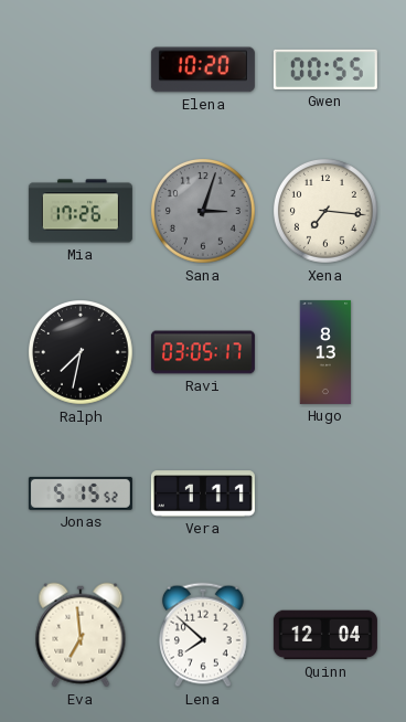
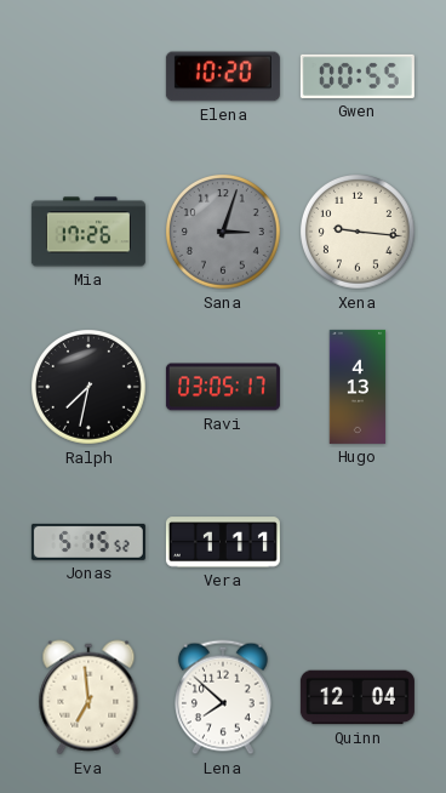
Xena: 7:16 -> 9:16 (359, 233)
Hugo: 8:13 -> 4:13 (358, 387)
